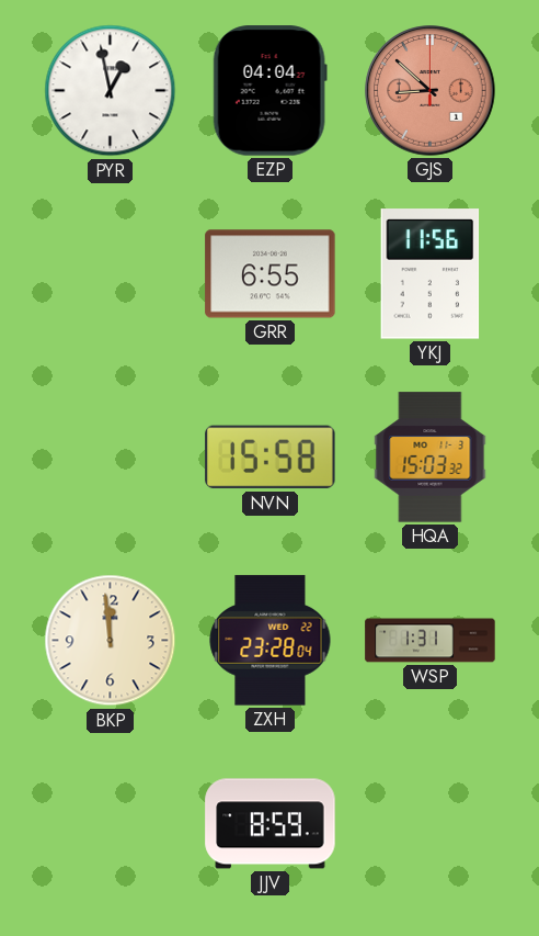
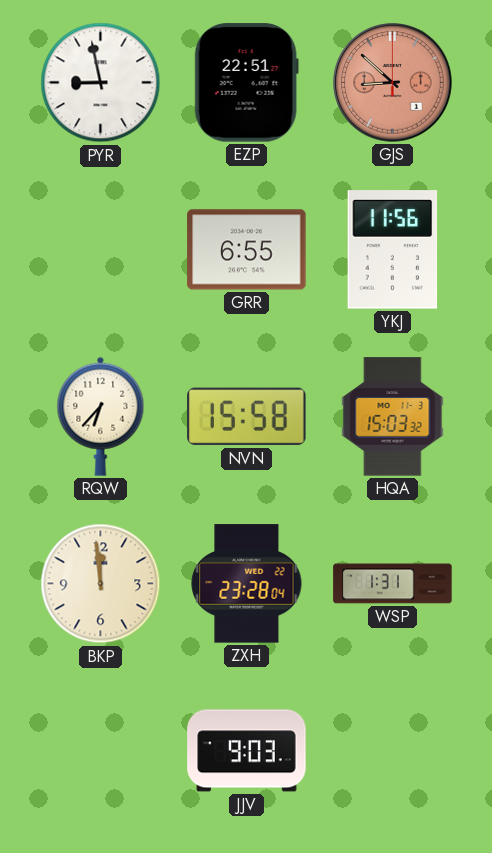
PYR: 12:58 -> 8:58 (101, 83)
EZP: 04:04 -> 22:51 (246, 83)
RQW: none -> 6:37 (101, 416)
JJV: 8:59 -> 9:03 (247, 751)
